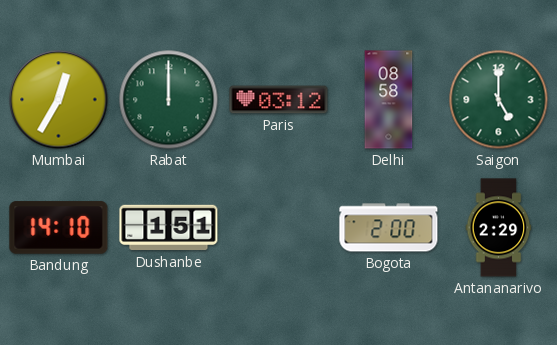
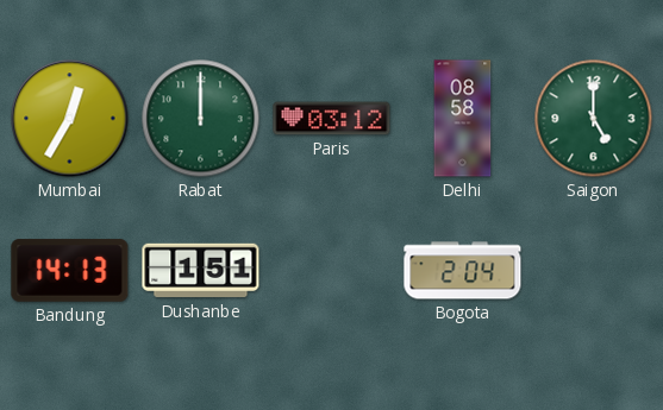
Bandung: 14:10 -> 14:13 (70, 271)
Bogota: 2:00 -> 2:04 (463, 271)
Antananarivo: 2:29 -> none (499, 228)
